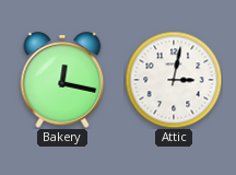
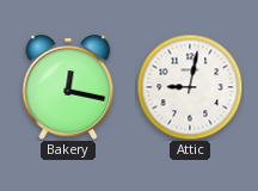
Attic: 3:02 -> 9:02 (190, 87)
